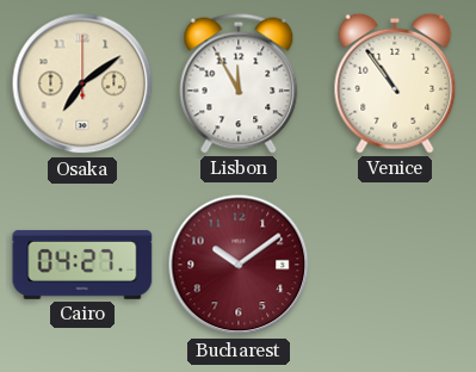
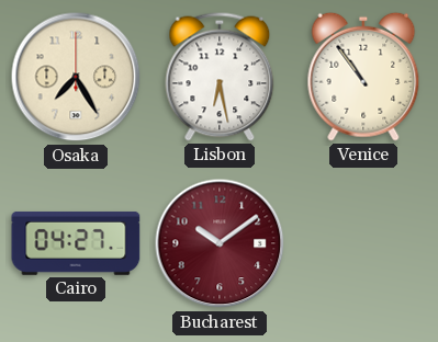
Osaka: 7:09 -> 7:25 (76, 77)
Lisbon: 11:55 -> 6:28 (220, 77)
